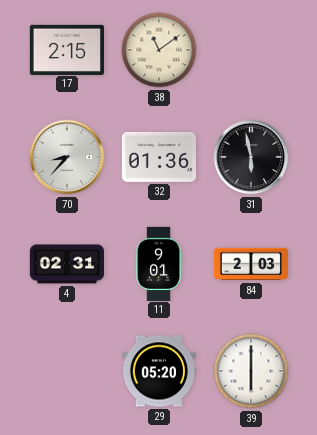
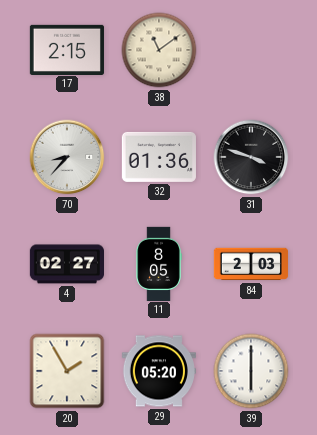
31: 5:58 -> 3:48 (251, 157)
4: 02:31 -> 02:27 (66, 264)
11: 9:01 -> 8:05 (159, 263)
20: none -> 1:55 (67, 371)
